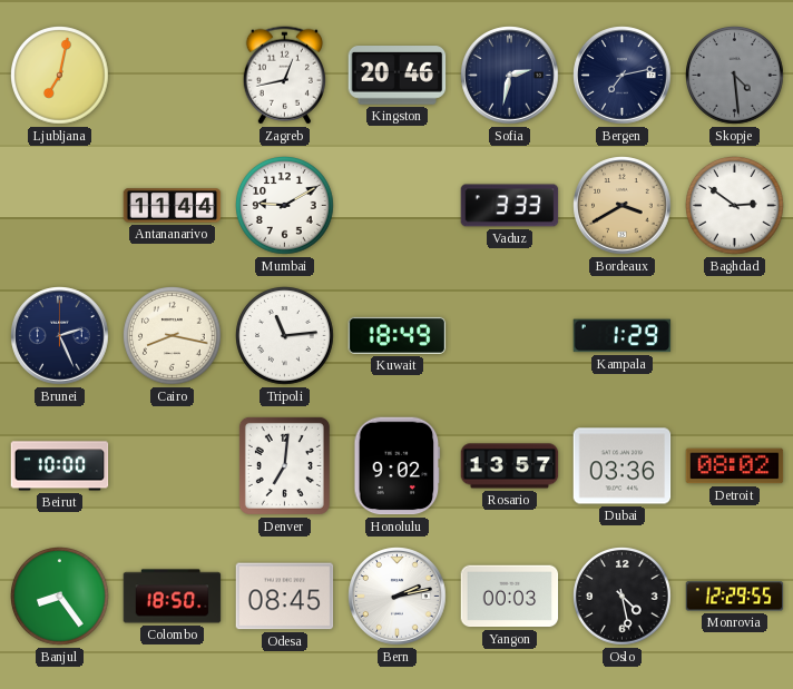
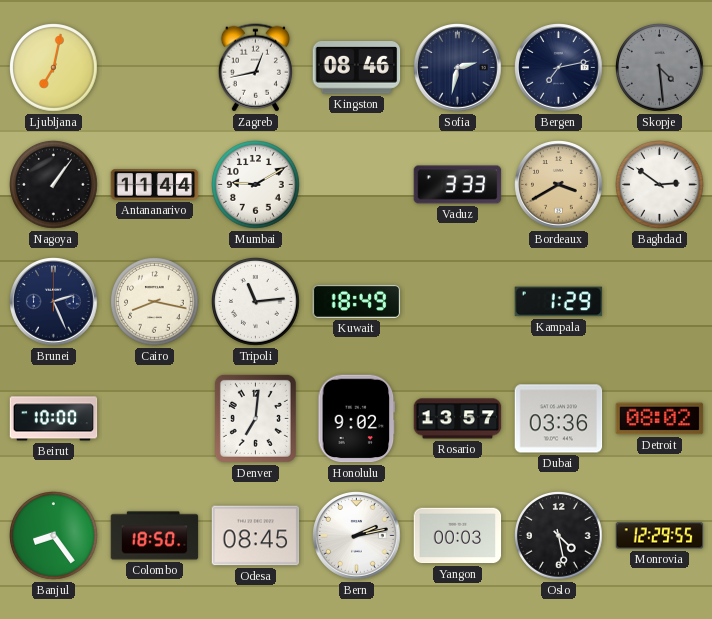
Kingston: 20:46 -> 08:46 (357, 68)
Nagoya: none -> 1:06 (54, 185)
